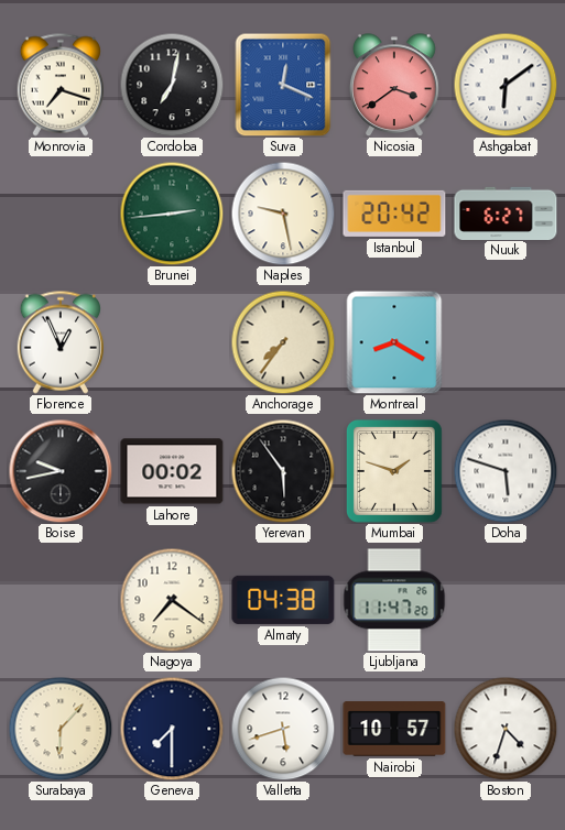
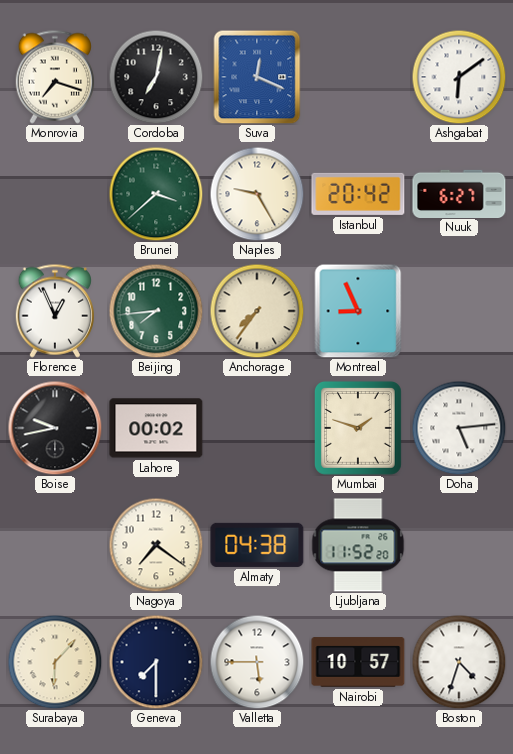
Nicosia: 3:39 -> none (395, 85)
Brunei: 2:44 -> 3:38 (156, 194)
Naples: 9:28 -> 9:25 (257, 194)
Beijing: none -> 7:44 (156, 311)
Montreal: 8:20 -> 8:56 (358, 311)
Yerevan: 5:54 -> none (283, 471)
Doha: 5:48 -> 5:14 (459, 428)
Ljubljana: 11:47 -> 11:52 (358, 545)
Valletta: 5:42 -> 5:45 (257, 662)
